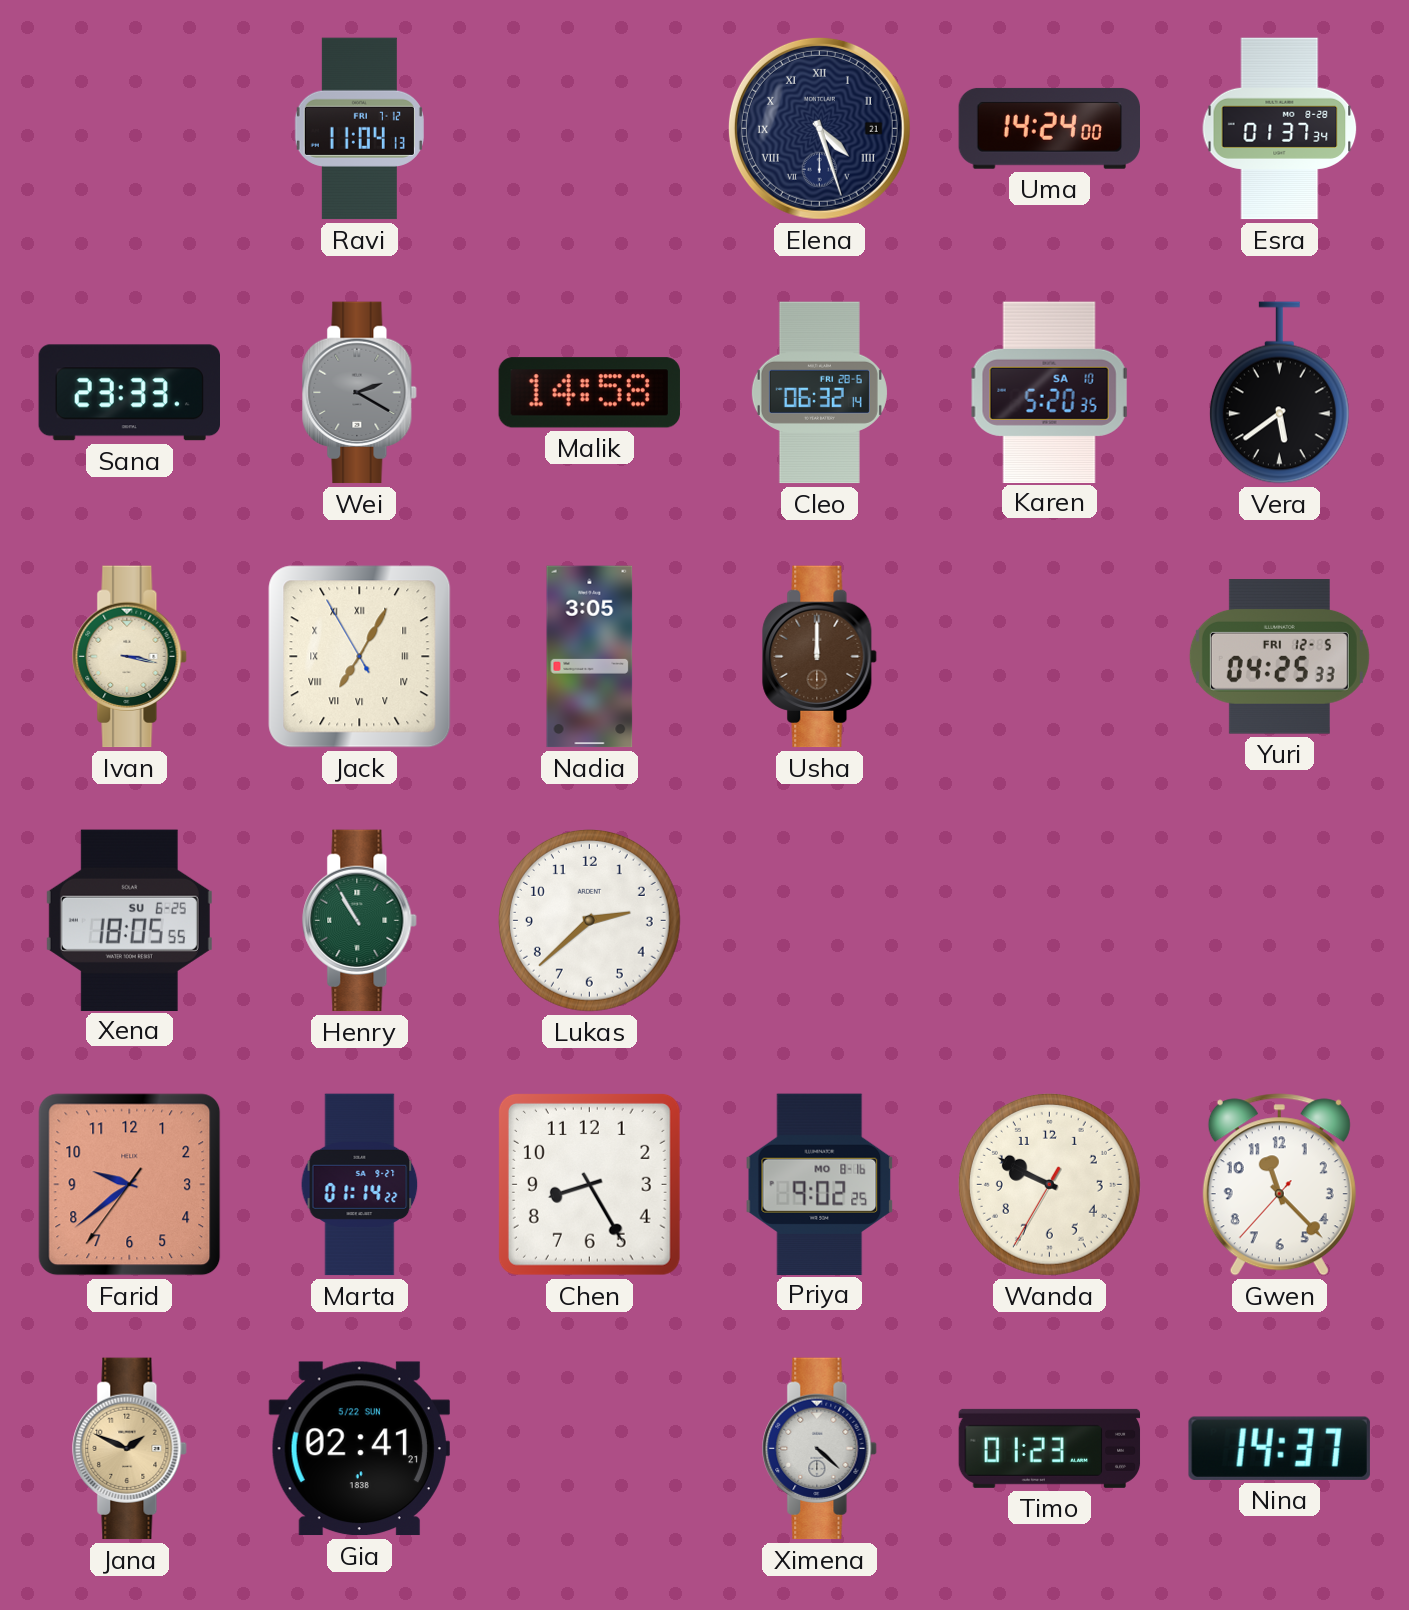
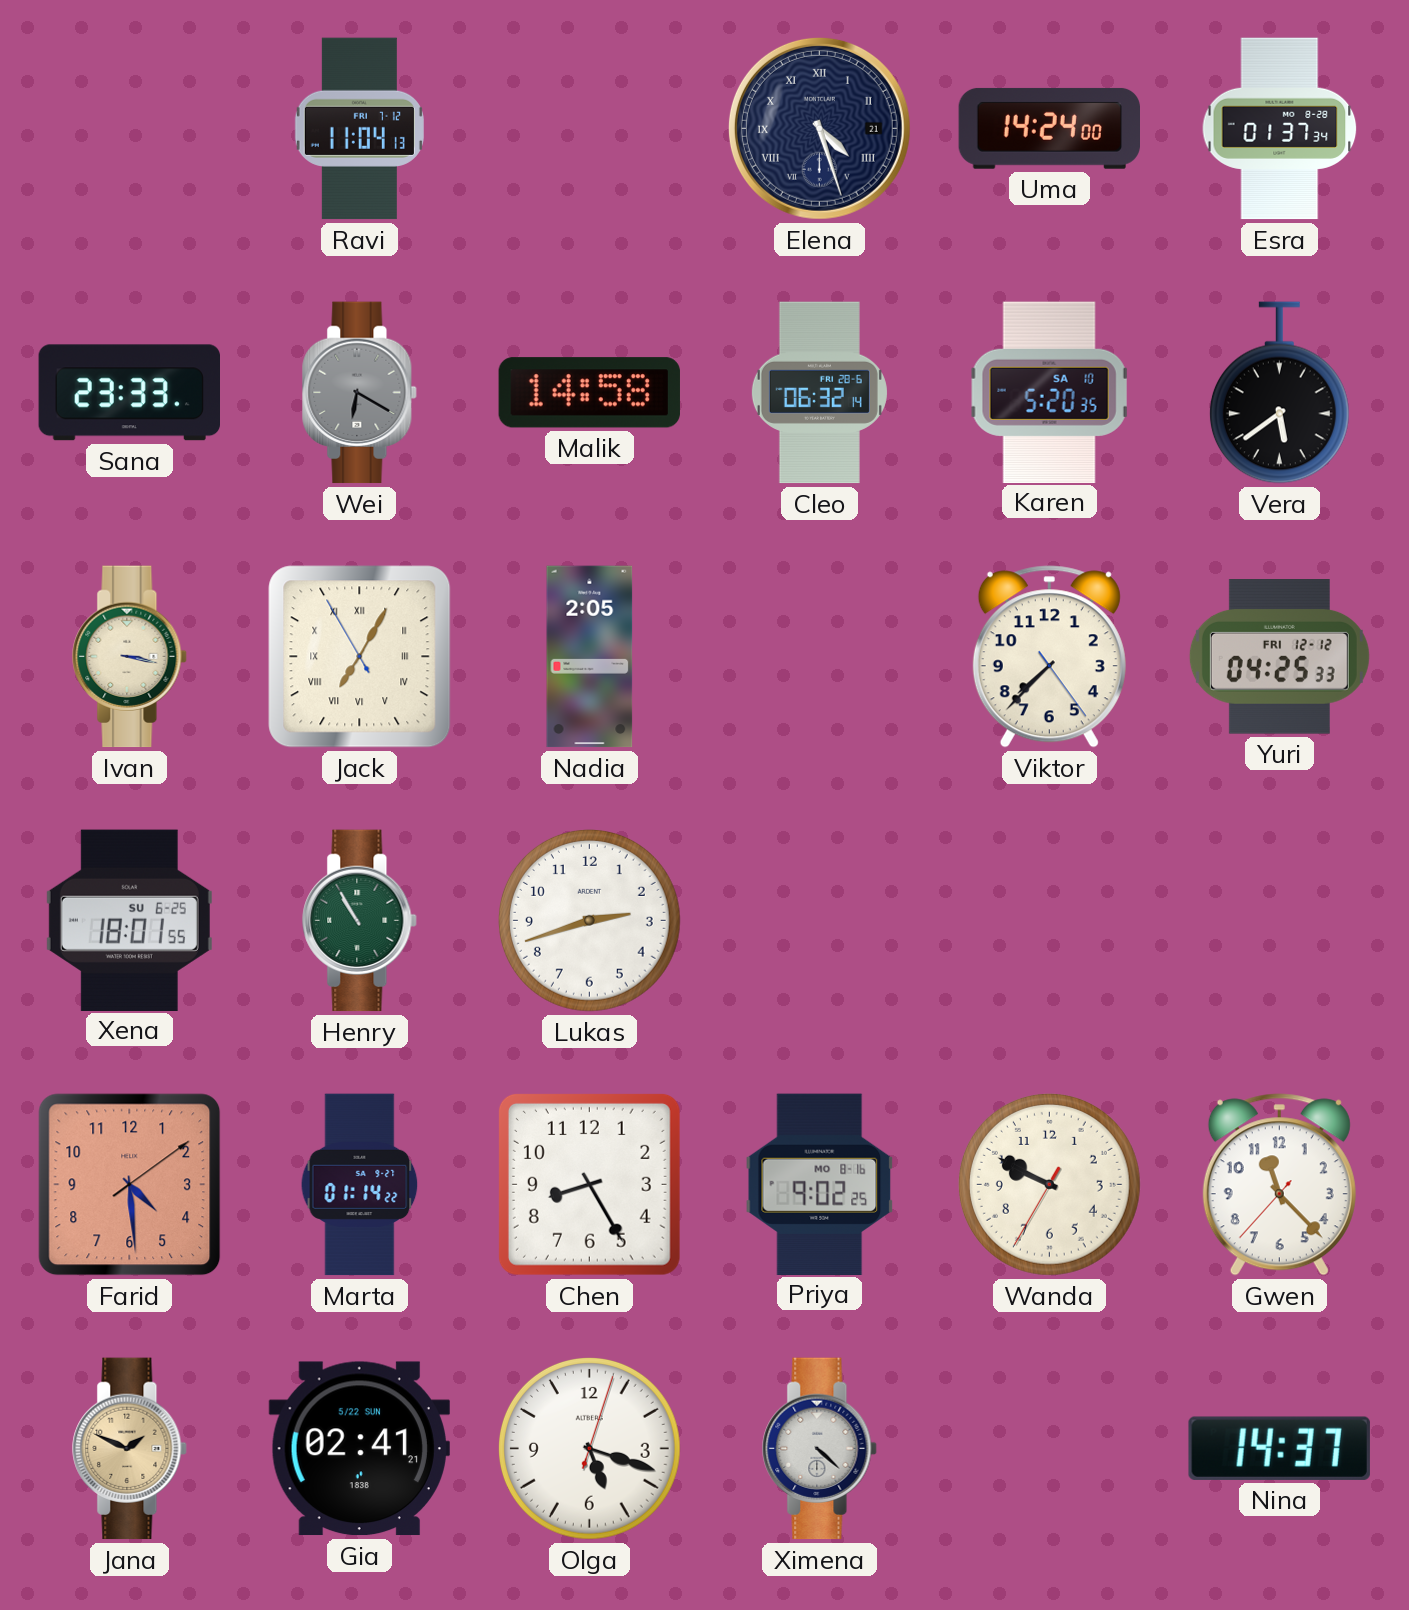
Wei: 2:20 -> 6:20 (360, 393)
Nadia: 3:05 -> 2:05 (590, 657)
Usha: 12:00 -> none (820, 657)
Viktor: none -> 7:37 (1049, 657)
Yuri date: FRI 12-5 -> FRI 12-12 (1279, 657)
Xena: 18:05 -> 18:01 (129, 920)
Lukas: 2:38 -> 2:42 (589, 920)
Farid: 9:38 -> 4:29 (130, 1185)
Olga: none -> 5:18 (589, 1448)
Timo: 01:23 -> none (1050, 1448)
